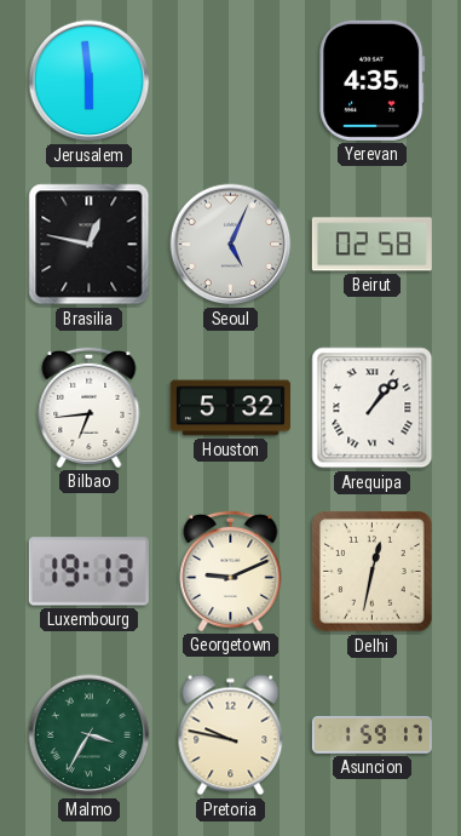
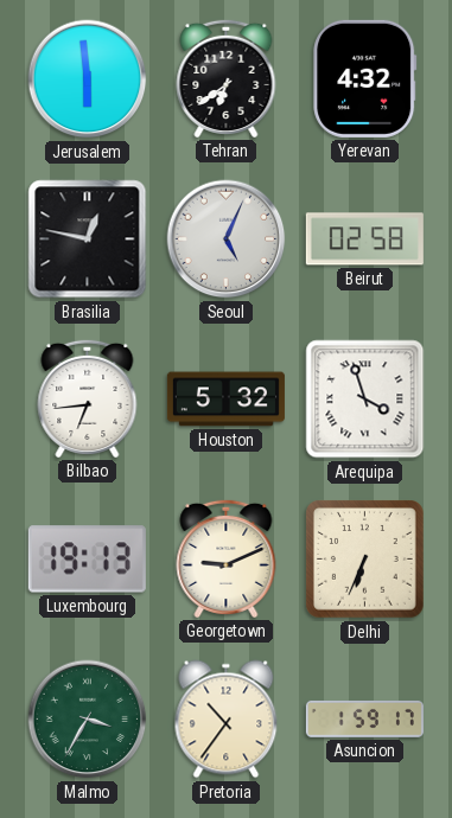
Tehran: none -> 6:39 (227, 78)
Yerevan: 4:35 -> 4:32 (365, 78)
Arequipa: 1:07 -> 3:57 (365, 400)
Delhi: 12:32 -> 6:34 (365, 560)
Pretoria: 9:47 -> 10:36 (227, 720)
